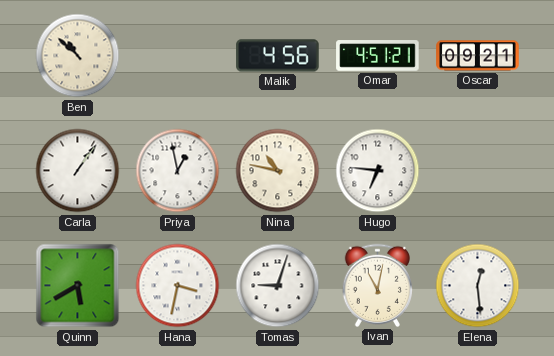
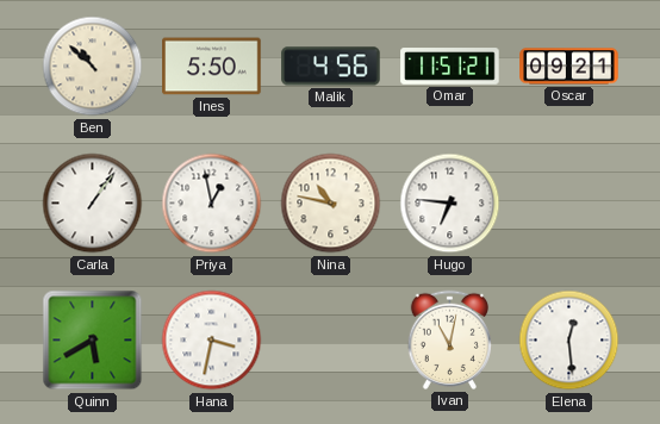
Ines: none -> 5:50 (212, 67)
Omar: 4:51 -> 11:51 (450, 67)
Tomas: 9:03 -> none (278, 286)
